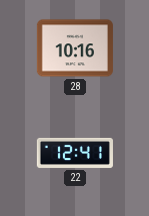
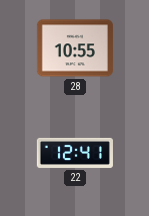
28: 10:16 -> 10:55 (75, 48)
